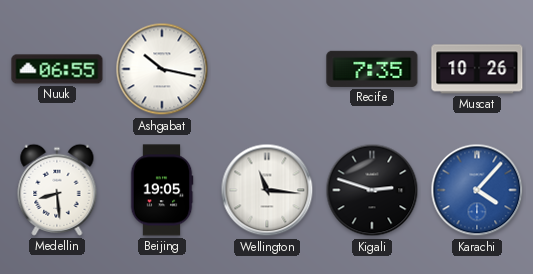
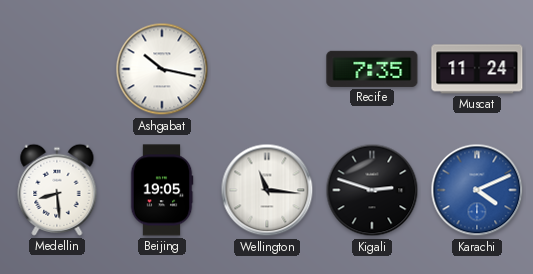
Nuuk: 06:55 -> none (57, 69)
Muscat: 10:26 -> 11:24 (477, 69)
Karachi: 4:07 -> 4:11 (477, 190)
